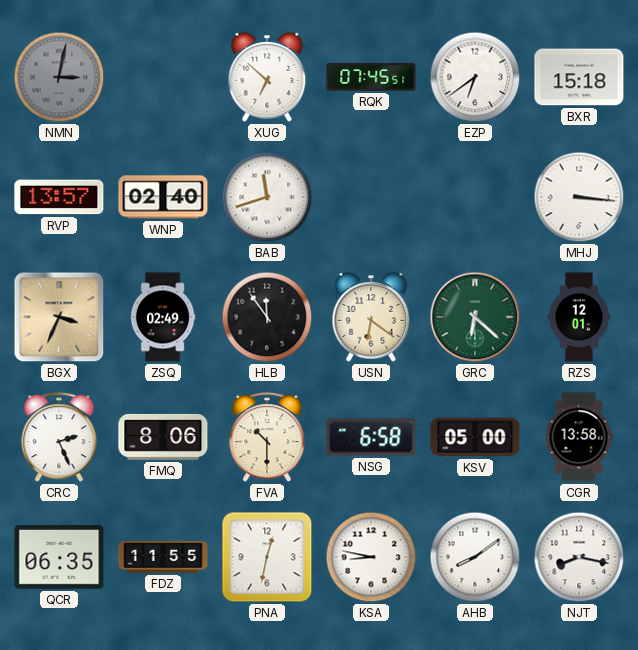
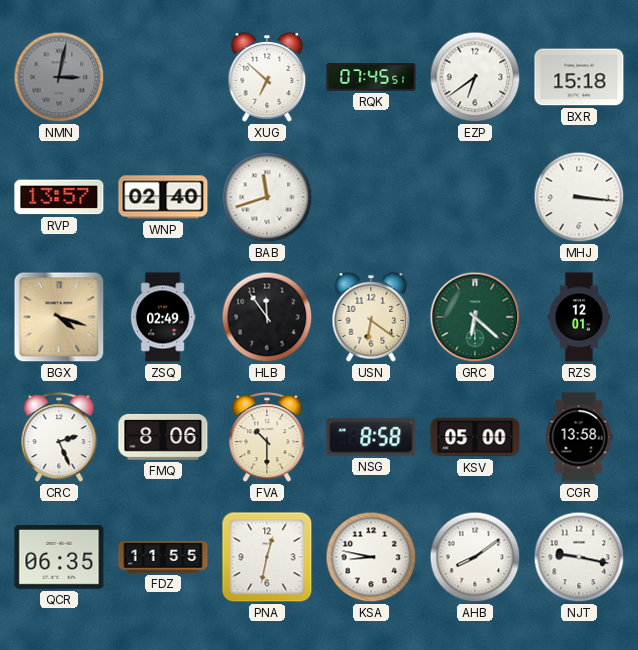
BGX: 3:34 -> 4:18 (59, 317)
NSG: 6:58 -> 8:58 (371, 437)
NJT: 8:17 -> 9:17 (579, 557)
